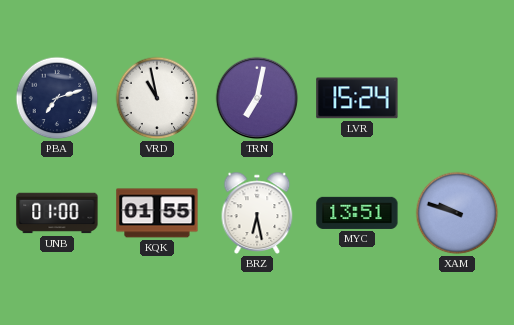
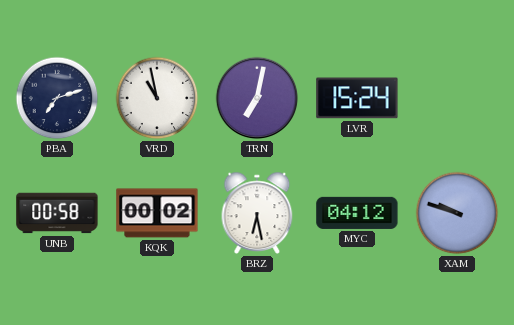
UNB: 01:00 -> 00:58 (57, 213)
KQK: 01:55 -> 00:02 (157, 213)
MYC: 13:51 -> 04:12 (357, 213)
